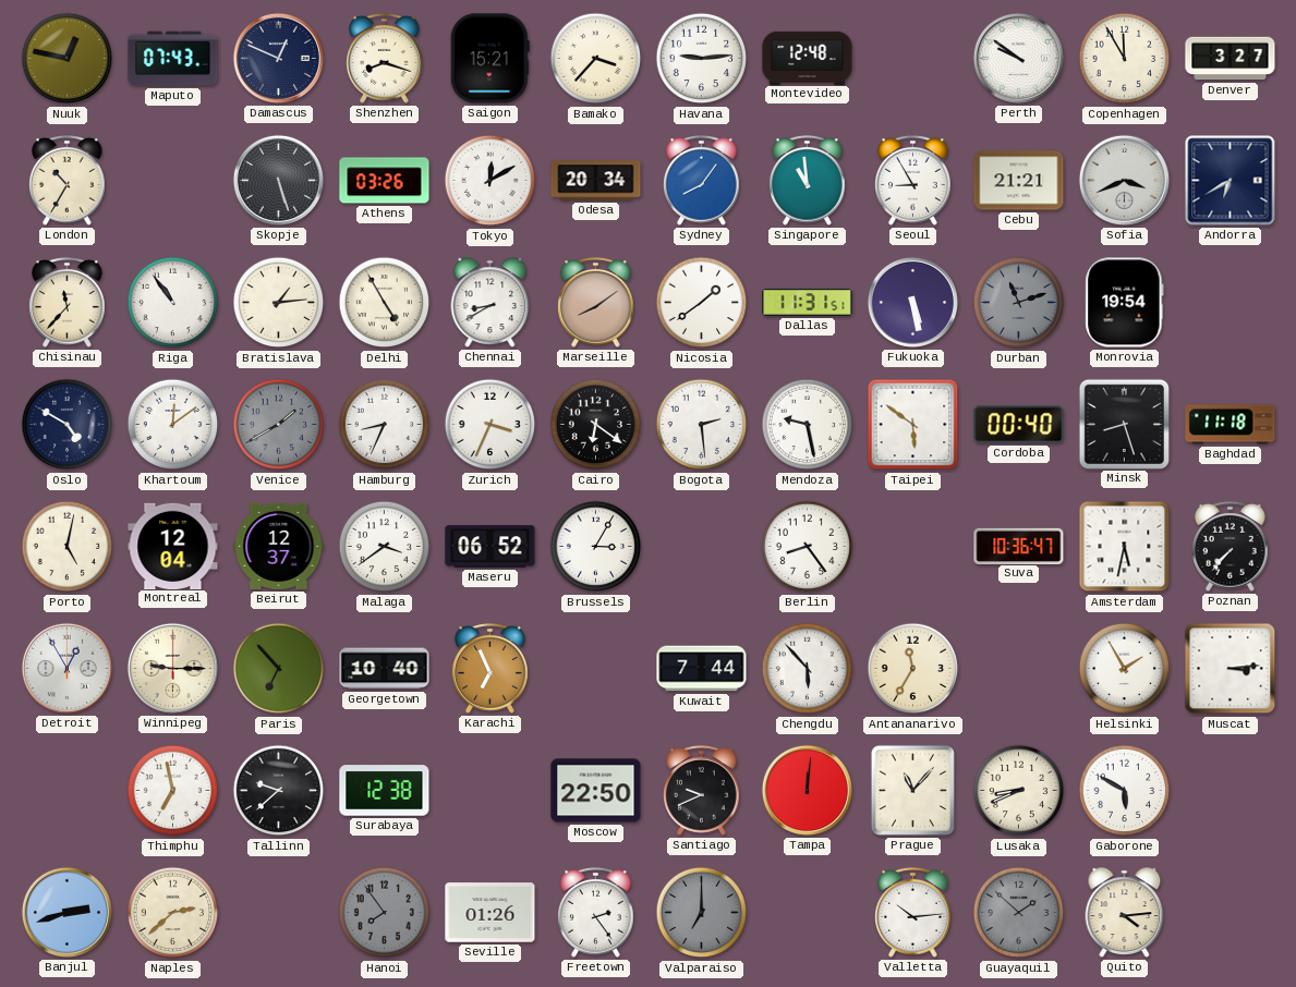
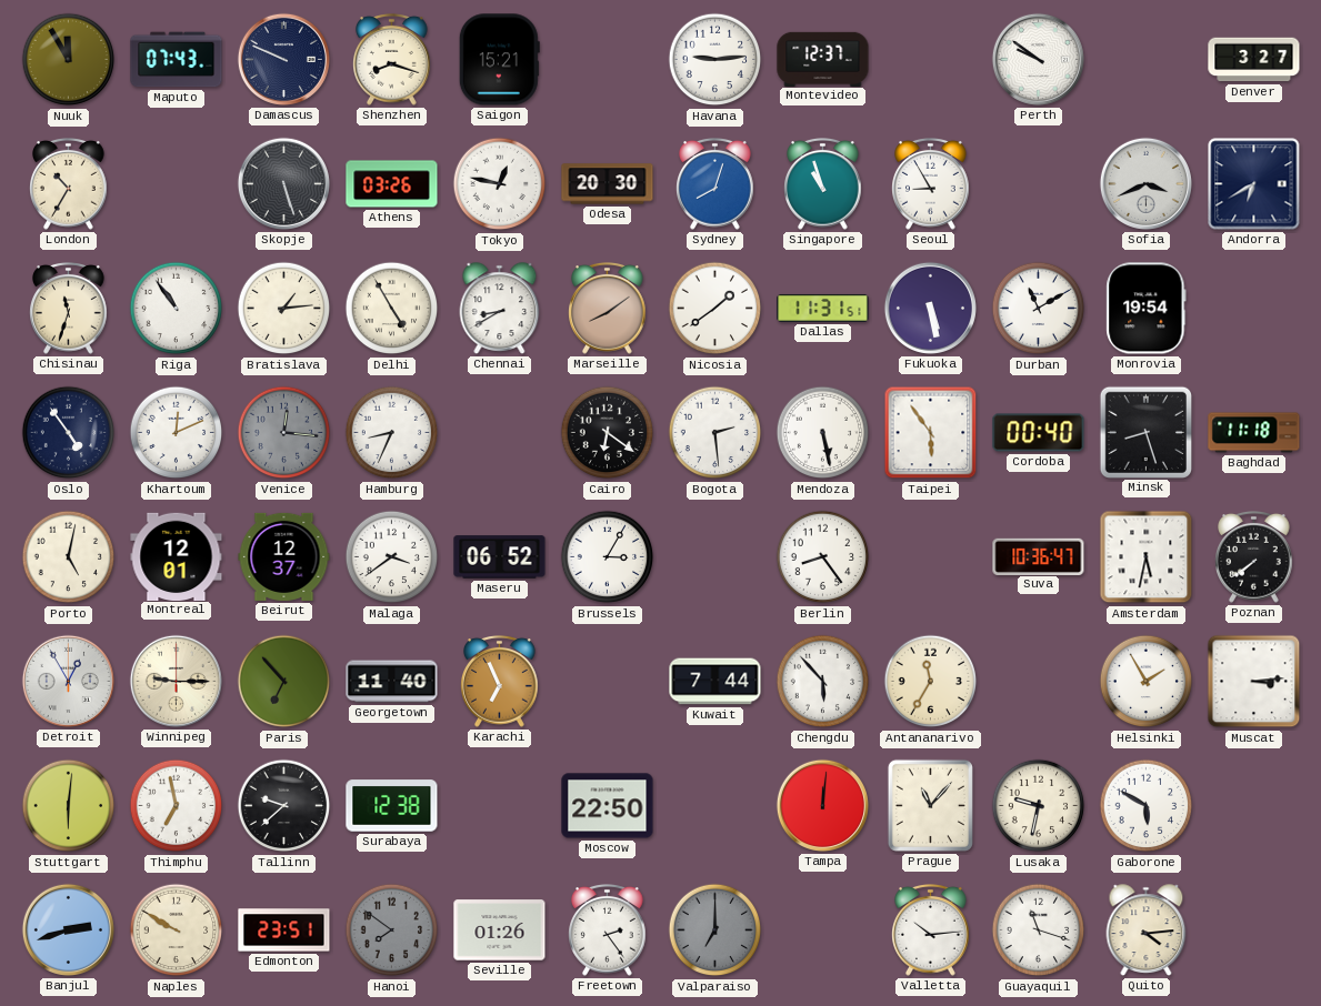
Nuuk: 12:47 -> 11:55 (69, 60)
Damascus: 12:49 -> 9:49 (283, 59)
Bamako: 3:37 -> none (596, 59)
Montevideo: 12:48 -> 12:37 (823, 59)
Copenhagen: 11:55 -> none (1125, 59)
Tokyo: 12:10 -> 12:47 (500, 184)
Odesa: 20:34 -> 20:30 (608, 184)
Sydney: 8:06 -> 8:03 (715, 184)
Singapore: 10:59 -> 10:57 (823, 184)
Cebu: 21:21 -> none (1019, 181)
Chisinau: 11:37 -> 11:33 (69, 309)
Durban: 11:12 -> 11:10 (1039, 309)
Durban dial: grey -> white (1039, 309)
Oslo: 4:50 -> 4:54 (69, 433)
Khartoum: 12:09 -> 12:11 (177, 433)
Venice: 1:40 -> 12:16 (284, 433)
Zurich: 3:34 -> none (490, 425)
Mendoza: 9:28 -> 5:28 (823, 433)
Taipei: 5:51 -> 5:54 (931, 433)
Montreal: 12:04 -> 12:01 (177, 556)
Poznan: 7:37 -> 7:39 (1254, 557)
Georgetown: 10:40 -> 11:40 (392, 682)
Stuttgart: none -> 6:01 (69, 806)
Santiago: 9:41 -> none (702, 791)
Lusaka: 8:41 -> 9:32 (1039, 806)
Naples: 2:38 -> 9:50 (177, 930)
Edmonton: none -> 23:51 (284, 930)
Hanoi: 7:54 -> 7:51 (392, 930)
Guayaquil: 1:52 -> 11:18 (1039, 930)
Guayaquil dial: grey -> white (1039, 930)
